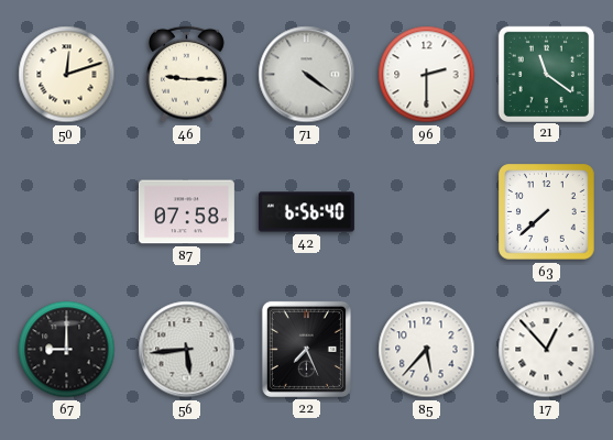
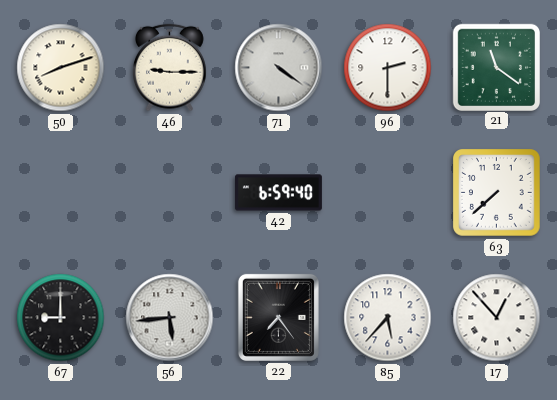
50: 12:12 -> 8:12 (61, 68)
87: 07:58 -> none (186, 212)
42: 6:56 -> 6:59 (278, 193)
22: 7:26 -> 7:24 (278, 317)
